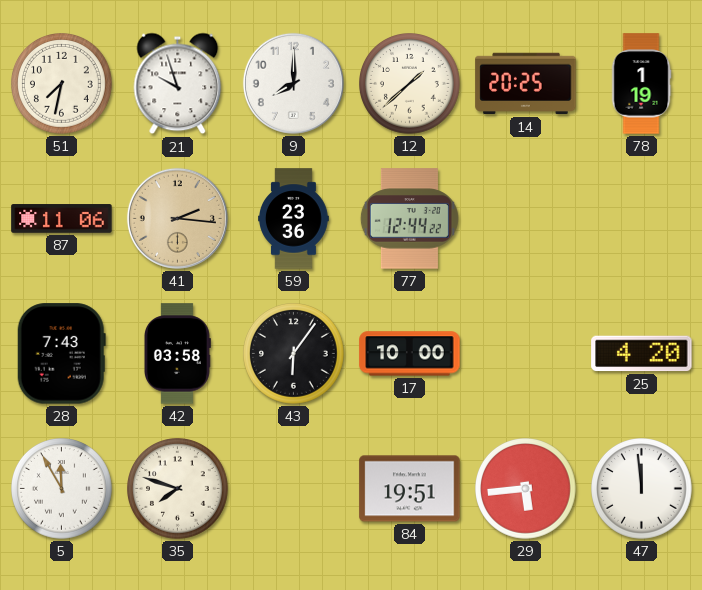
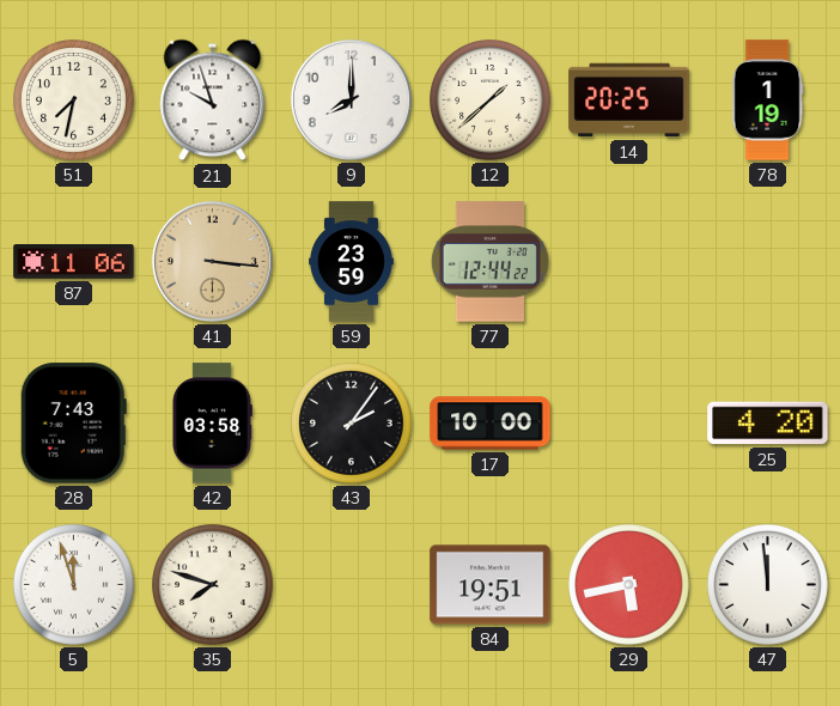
41: 2:16 -> 3:16 (212, 261)
59: 23:36 -> 23:59 (352, 262)
43: 6:06 -> 2:06 (352, 424)
5: 11:55 -> 11:57 (74, 585)
29: 5:44 -> 5:43 (629, 585)
